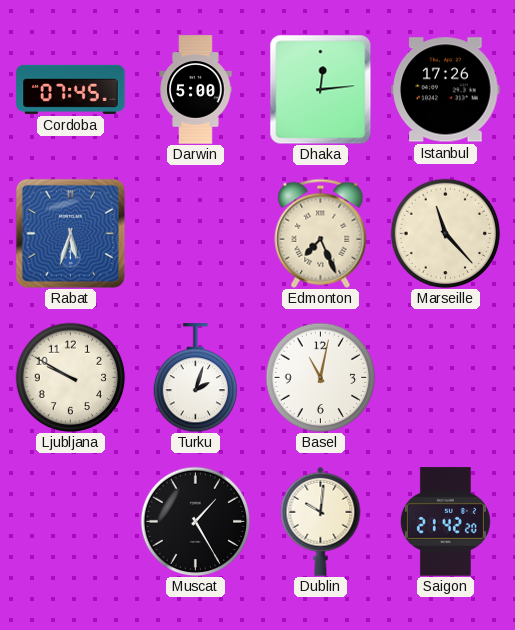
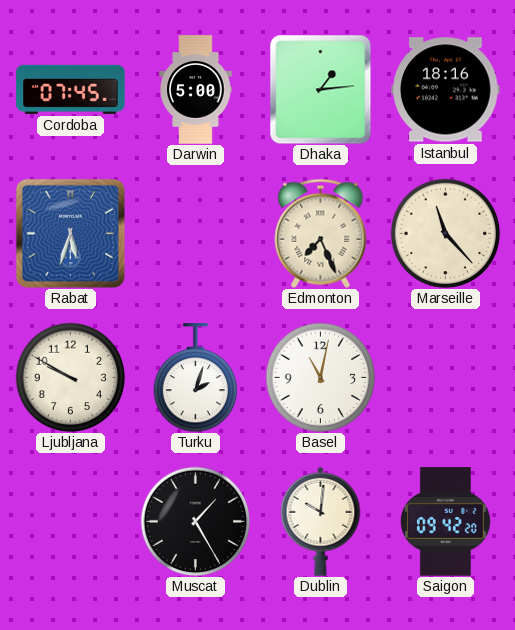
Dhaka: 12:14 -> 1:14 (321, 89)
Istanbul: 17:26 -> 18:16 (446, 90)
Saigon: 21:42 -> 09:42 (445, 522)
